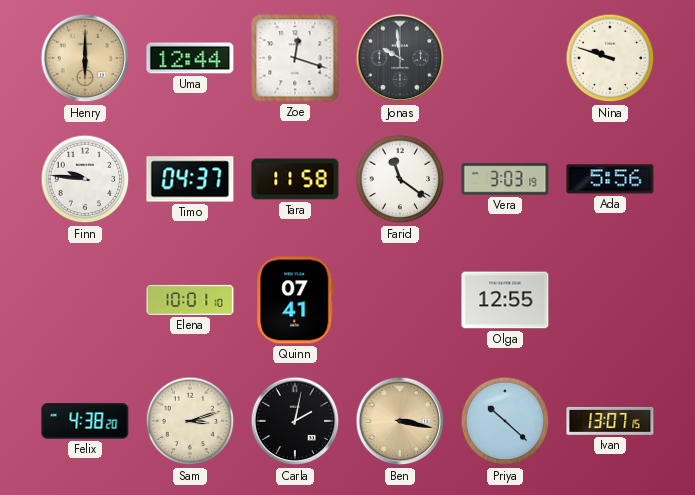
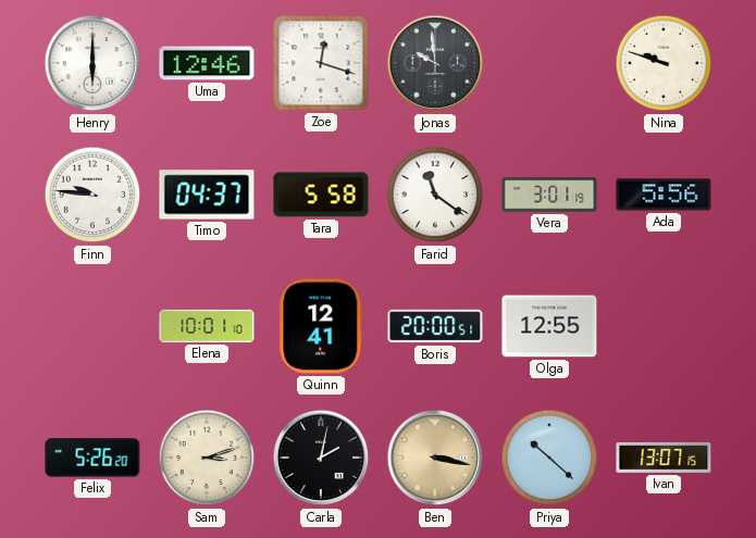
Henry dial: champagne -> white (92, 63)
Uma: 12:44 -> 12:46 (207, 63)
Tara: 11:58 -> 5:58 (321, 195)
Vera: 3:03 -> 3:01 (549, 195)
Quinn: 07:41 -> 12:41 (321, 326)
Boris: none -> 20:00 (435, 326)
Felix: 4:38 -> 5:26 (92, 458)
